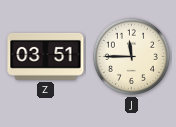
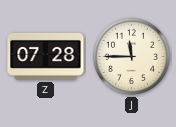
Z: 03:51 -> 07:28 (46, 56)
